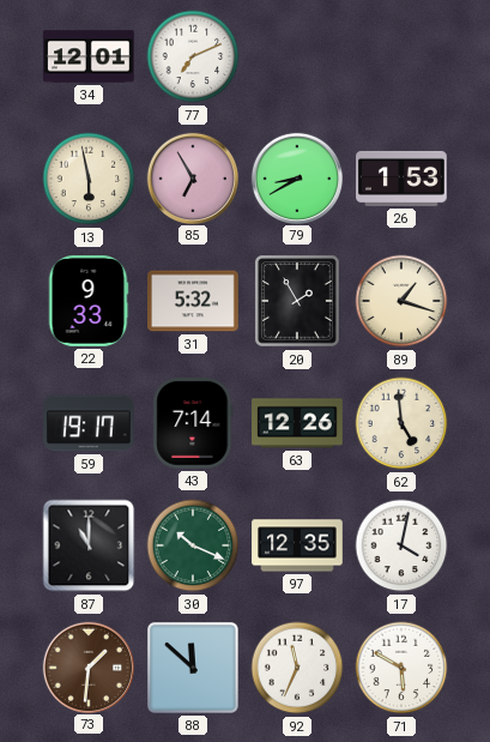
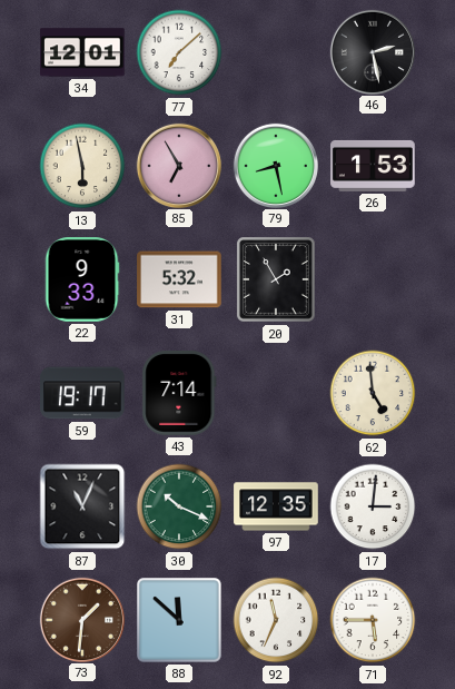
77: 7:11 -> 7:08 (179, 52)
46: none -> 2:28 (372, 51)
79: 8:40 -> 8:28 (275, 165)
89: 1:18 -> none (401, 301)
63: 12:26 -> none (297, 423)
87: 11:00 -> 11:04 (82, 506)
17: 4:02 -> 3:01 (373, 506)
71: 5:50 -> 5:45 (373, 620)
